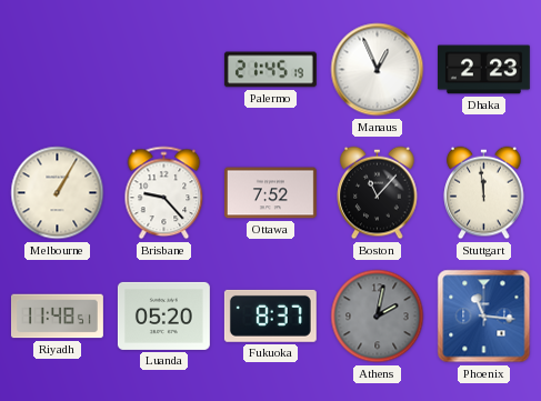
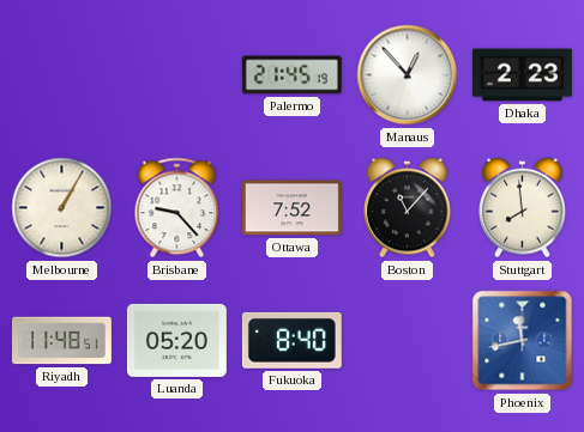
Manaus: 12:56 -> 12:53 (408, 75)
Stuttgart: 11:59 -> 7:59 (523, 208)
Fukuoka: 8:37 -> 8:40 (291, 340)
Athens: 2:02 -> none (378, 317)
Phoenix: 11:16 -> 11:43 (523, 341)
